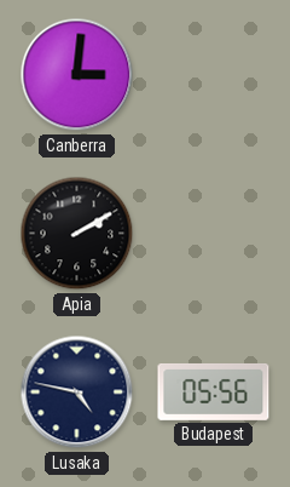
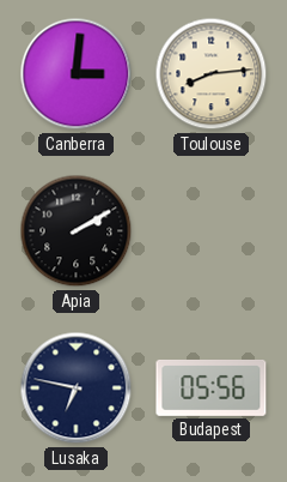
Toulouse: none -> 8:14 (212, 74)
Lusaka: 4:47 -> 6:47 (77, 388)
